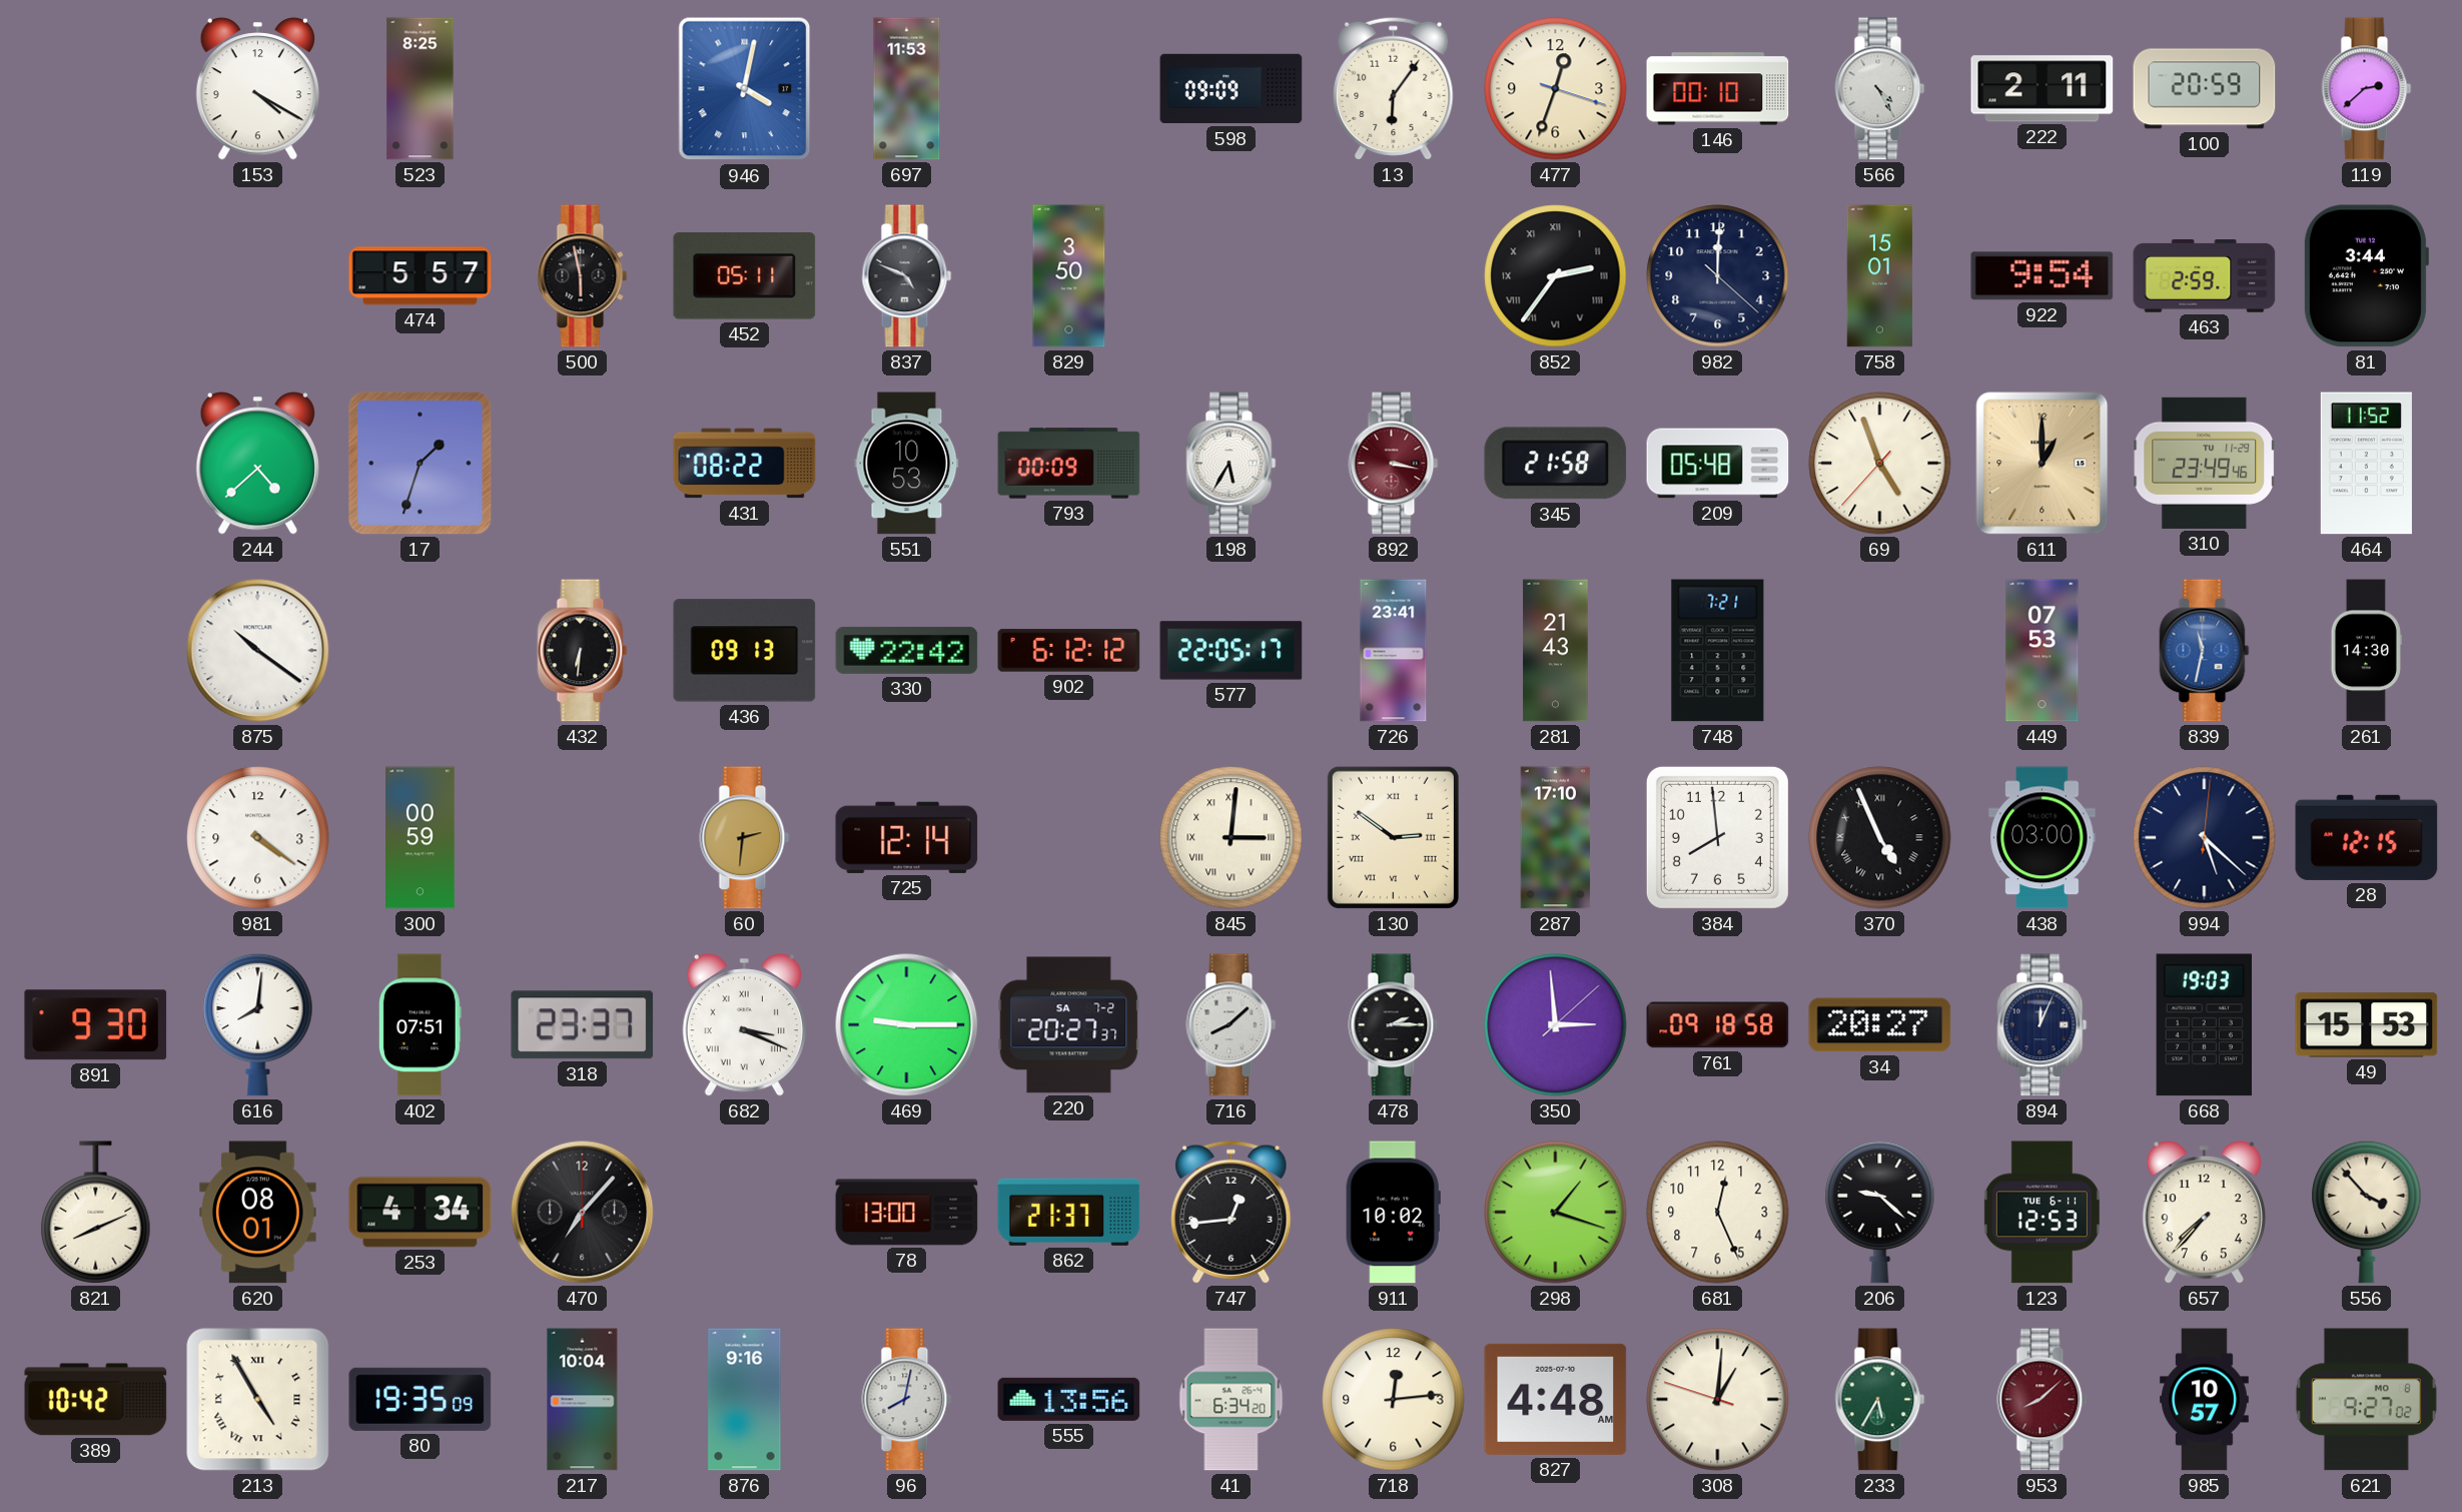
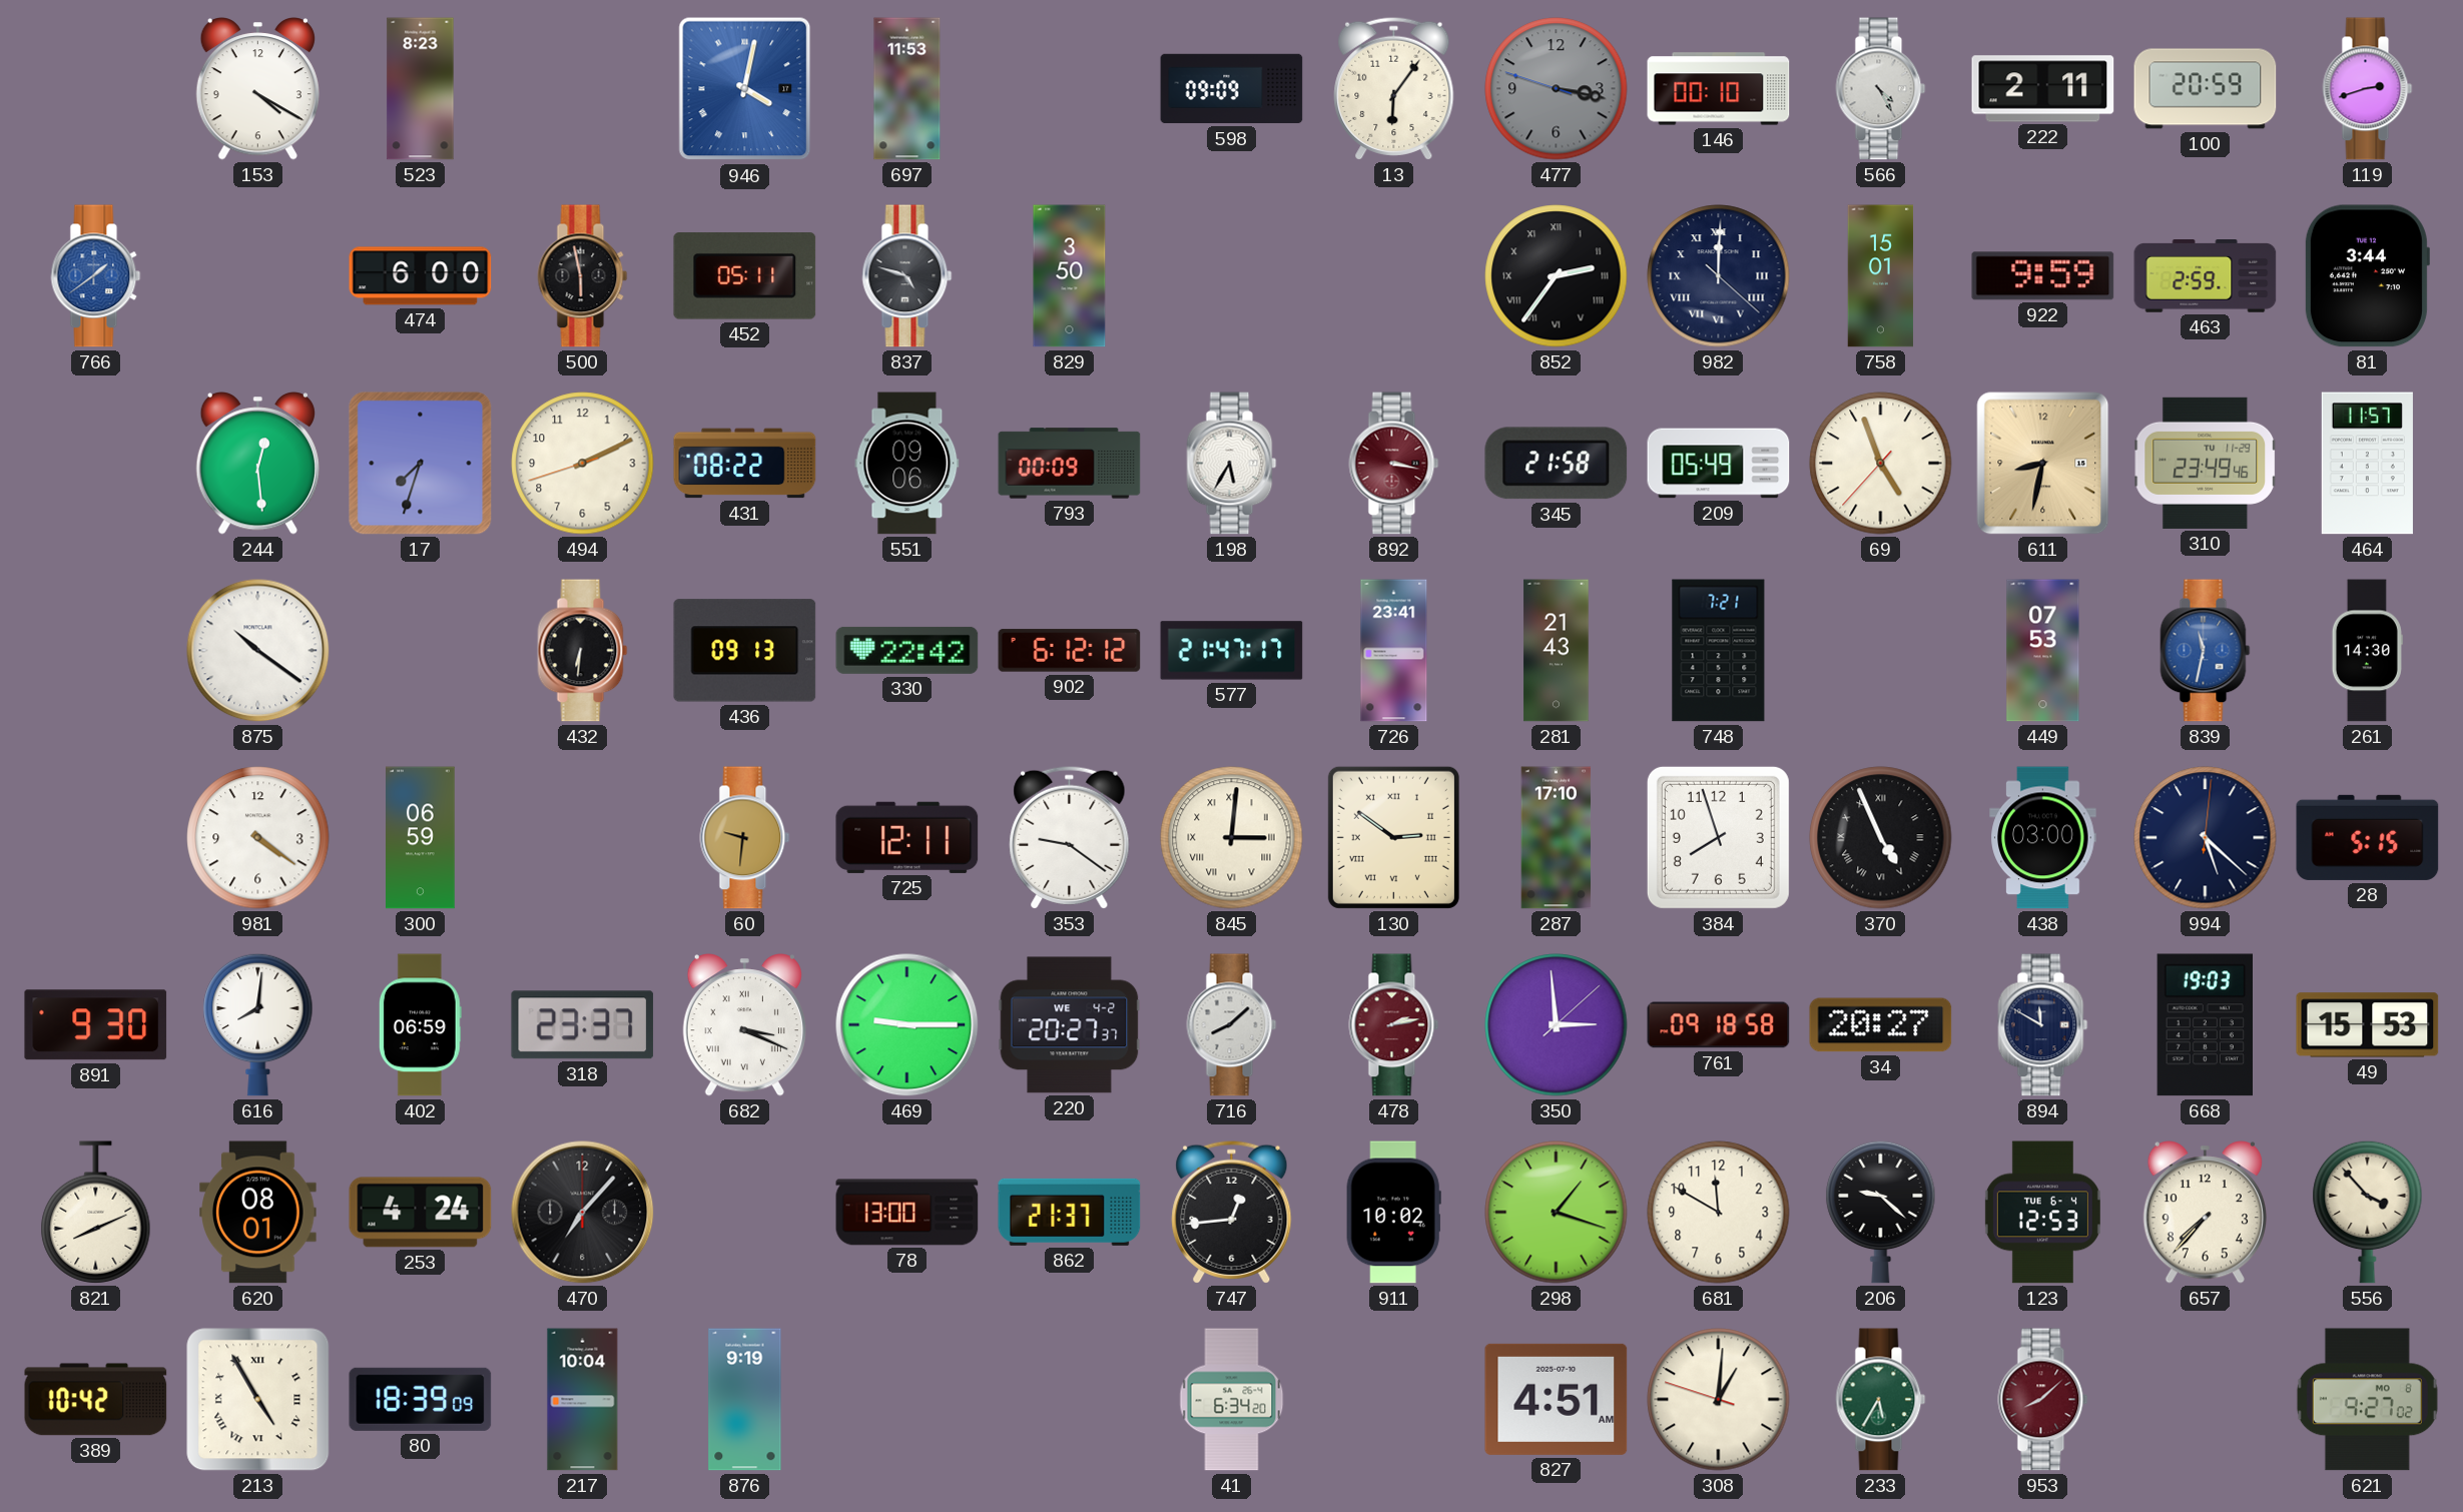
523: 8:25 -> 8:23 (421, 89)
477: 12:33 -> 3:16 (1557, 89)
477 dial: cream -> grey (1557, 89)
119: 2:38 -> 2:42 (2368, 89)
766: none -> 1:39 (96, 276)
474: 5:57 -> 6:00 (421, 276)
837: 4:49 -> 4:48 (907, 276)
982 numerals: Arabic -> Roman (1719, 276)
922: 9:54 -> 9:59 (2043, 276)
244: 4:38 -> 12:29 (257, 464)
17: 1:33 -> 7:33 (421, 464)
494: none -> 2:10 (583, 464)
551: 10:53 -> 09:06 (907, 464)
209: 05:48 -> 05:49 (1719, 464)
611: 1:00 -> 8:32 (2043, 464)
464: 11:52 -> 11:57 (2367, 464)
577: 22:05 -> 21:47 (1232, 651)
300: 00:59 -> 06:59 (421, 838)
60: 2:31 -> 9:31 (745, 838)
725: 12:14 -> 12:11 (907, 837)
353: none -> 9:21 (1070, 837)
384: 7:59 -> 7:57 (1718, 837)
28: 12:15 -> 5:15 (2368, 837)
402: 07:51 -> 06:59 (420, 1025)
220 date: SA 7-2 -> WE 4-2 (1070, 1025)
478: 2:15 -> 2:13 (1394, 1025)
478 dial: black -> burgundy (1394, 1025)
894: 12:04 -> 11:50 (2043, 1025)
253: 4:34 -> 4:24 (421, 1213)
681: 12:26 -> 11:50 (1719, 1213)
123 date: TUE 6-11 -> TUE 6-4 (2042, 1213)
80: 19:35 -> 18:39 (421, 1399)
876: 9:16 -> 9:19 (745, 1400)
96: 8:02 -> none (907, 1400)
555: 13:56 -> none (1069, 1399)
718: 12:14 -> none (1394, 1400)
827: 4:48 -> 4:51 (1557, 1399)
985: 10:57 -> none (2205, 1400)
